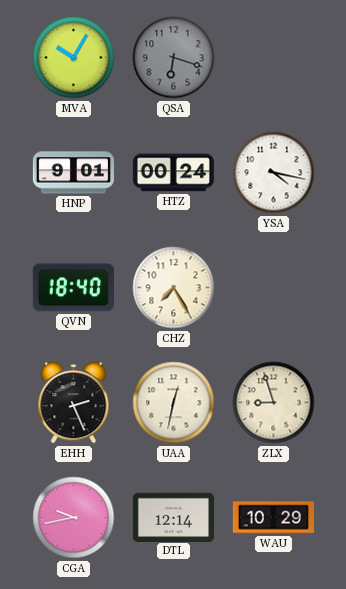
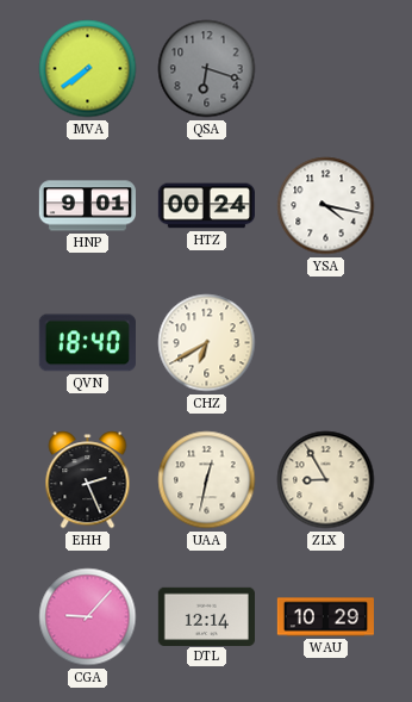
MVA: 10:05 -> 7:39 (88, 69)
CHZ: 7:25 -> 6:40 (207, 343)
ZLX: 8:57 -> 8:55 (326, 480)
CGA: 9:43 -> 9:07 (88, 617)
